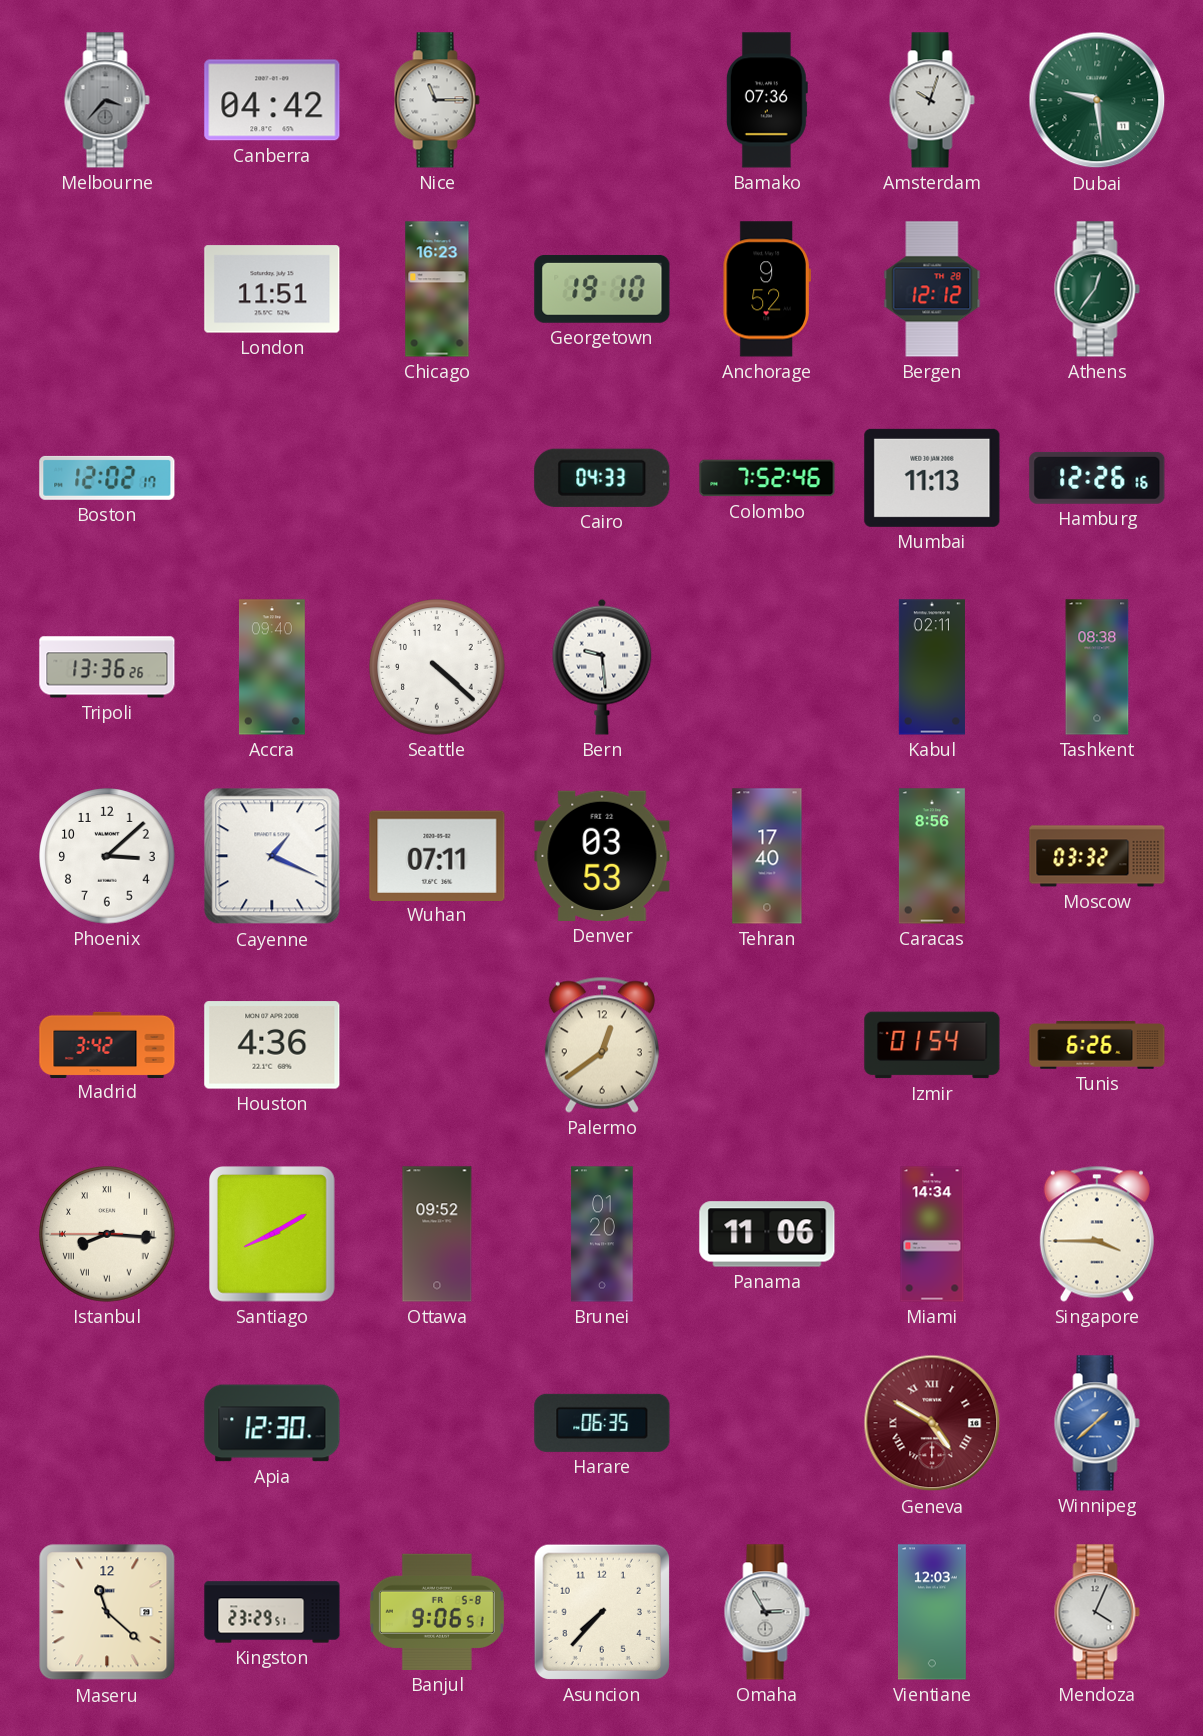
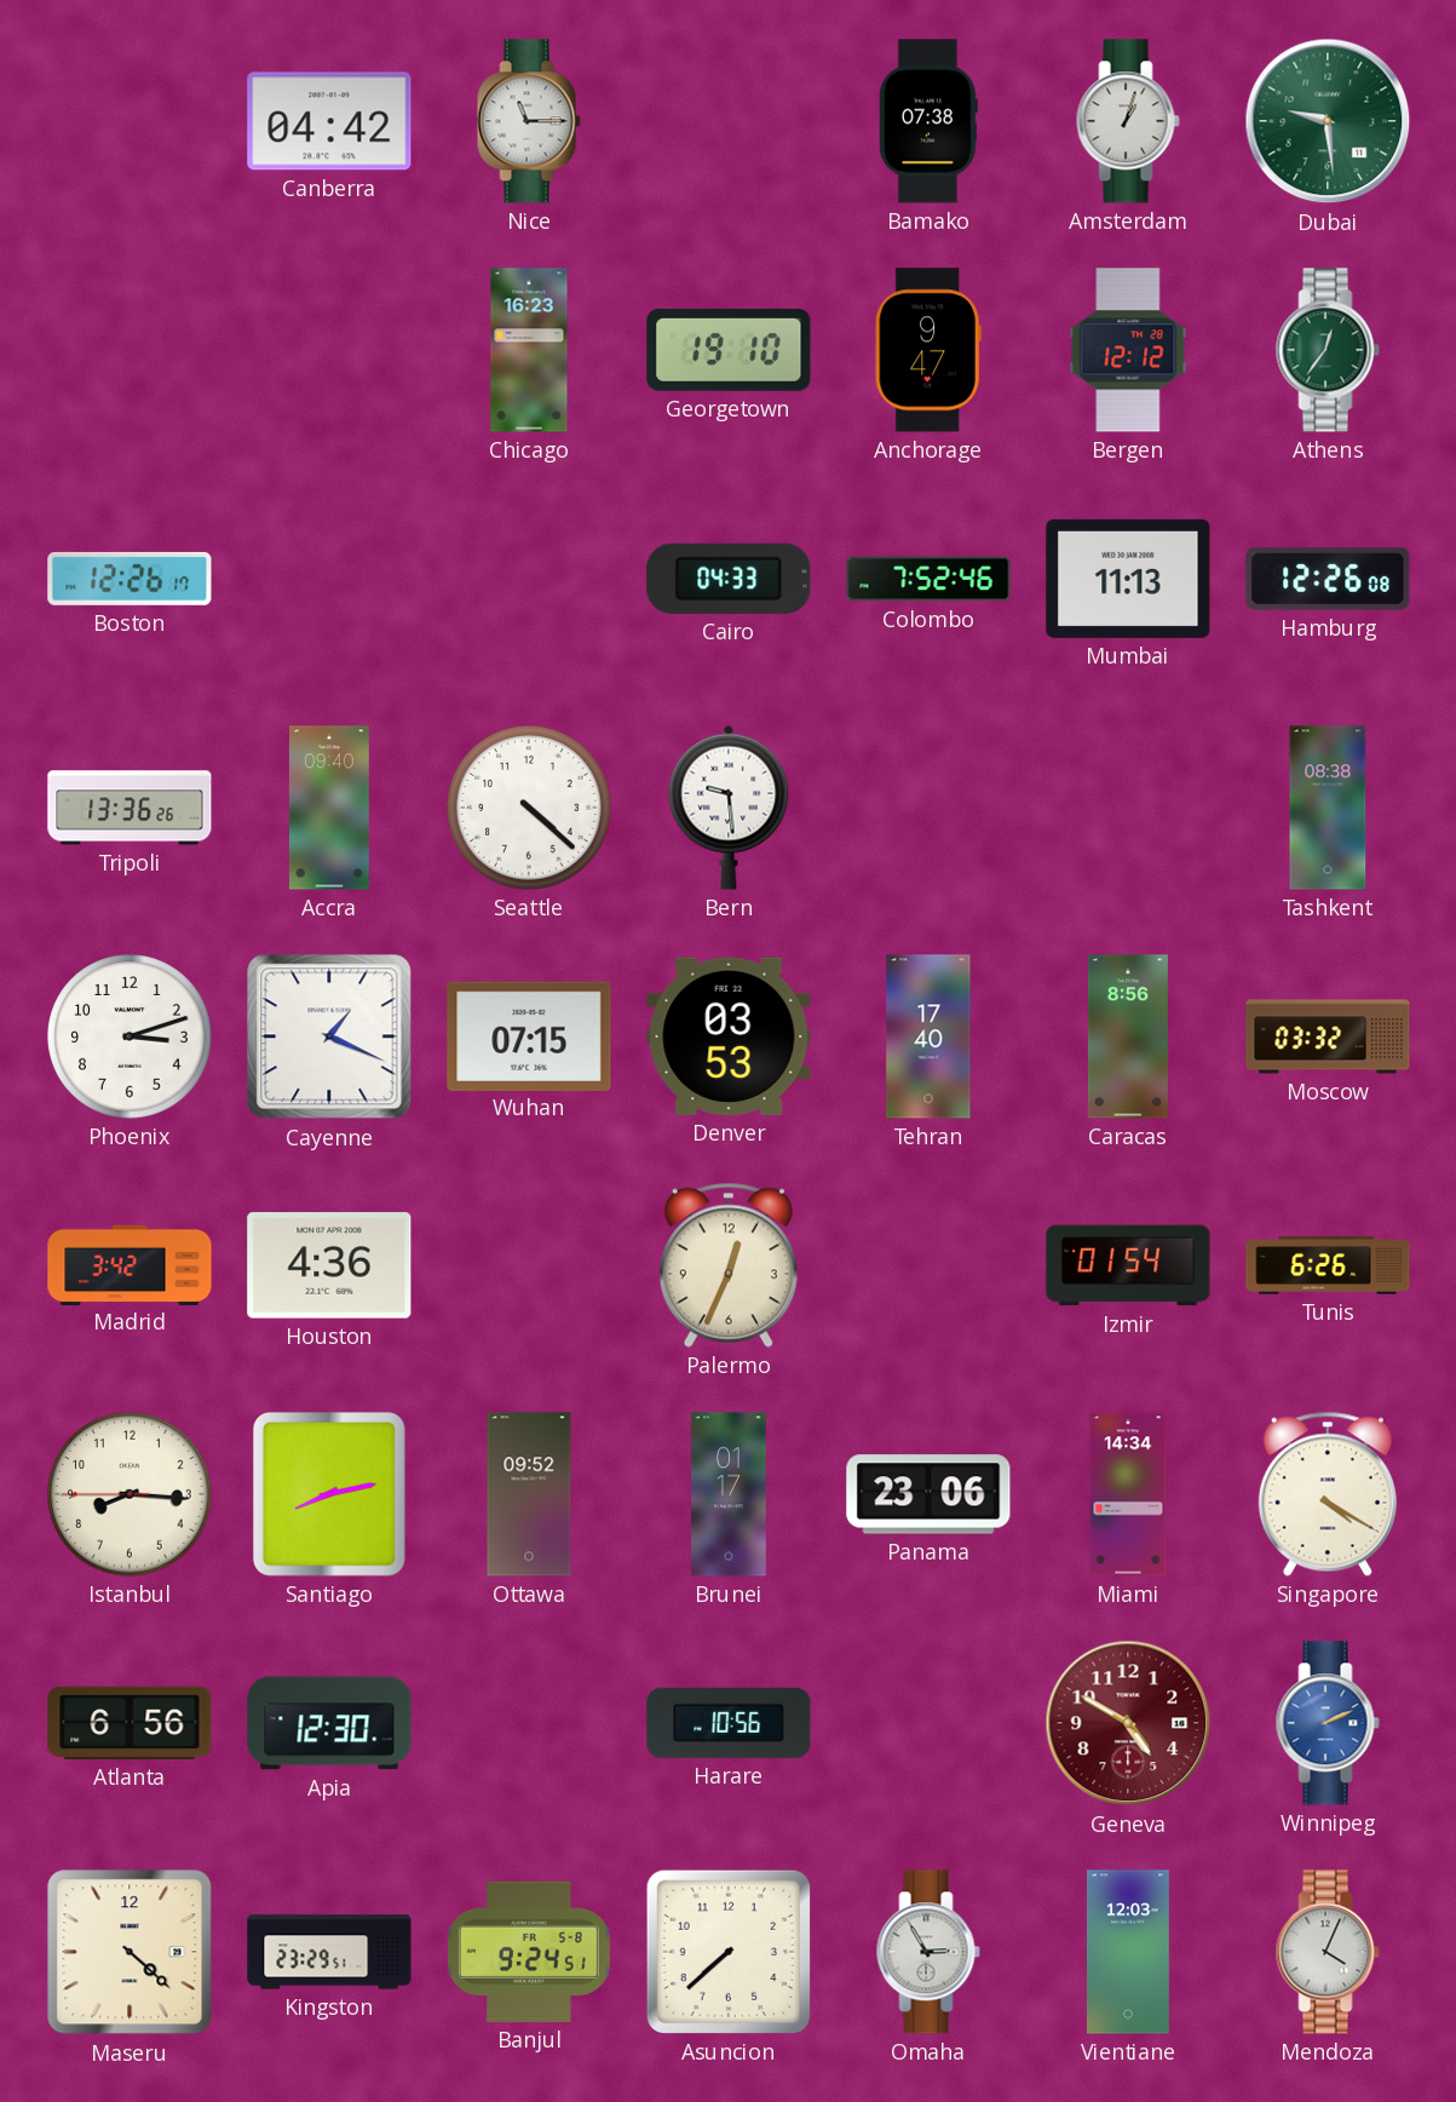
Melbourne: 3:37 -> none (107, 100)
Bamako: 07:36 -> 07:38 (928, 121)
Amsterdam: 10:03 -> 1:03 (1128, 121)
London: 11:51 -> none (272, 289)
Anchorage: 9:52 -> 9:47 (928, 350)
Boston: 12:02 -> 12:26 (130, 579)
Hamburg: 12:26:16 -> 12:26:08 (1328, 579)
Kabul: 02:11 -> none (932, 667)
Phoenix: 3:08 -> 3:12 (130, 1036)
Wuhan: 07:11 -> 07:15 (529, 1035)
Palermo: 12:39 -> 12:34 (729, 1265)
Istanbul numerals: Roman -> Arabic (130, 1494)
Santiago: 8:10 -> 8:13 (330, 1495)
Brunei: 01:20 -> 01:17 (729, 1494)
Panama: 11:06 -> 23:06 (928, 1494)
Singapore: 3:45 -> 4:20 (1328, 1494)
Atlanta: none -> 6:56 (130, 1723)
Harare: 06:35 -> 10:56 (729, 1723)
Geneva numerals: Roman -> Arabic (1128, 1723)
Winnipeg: 1:38 -> 2:11 (1328, 1723)
Maseru: 11:22 -> 4:22 (130, 1952)
Banjul: 9:06 -> 9:24 (529, 1952)
Asuncion: 7:37 -> 7:38 (729, 1952)
